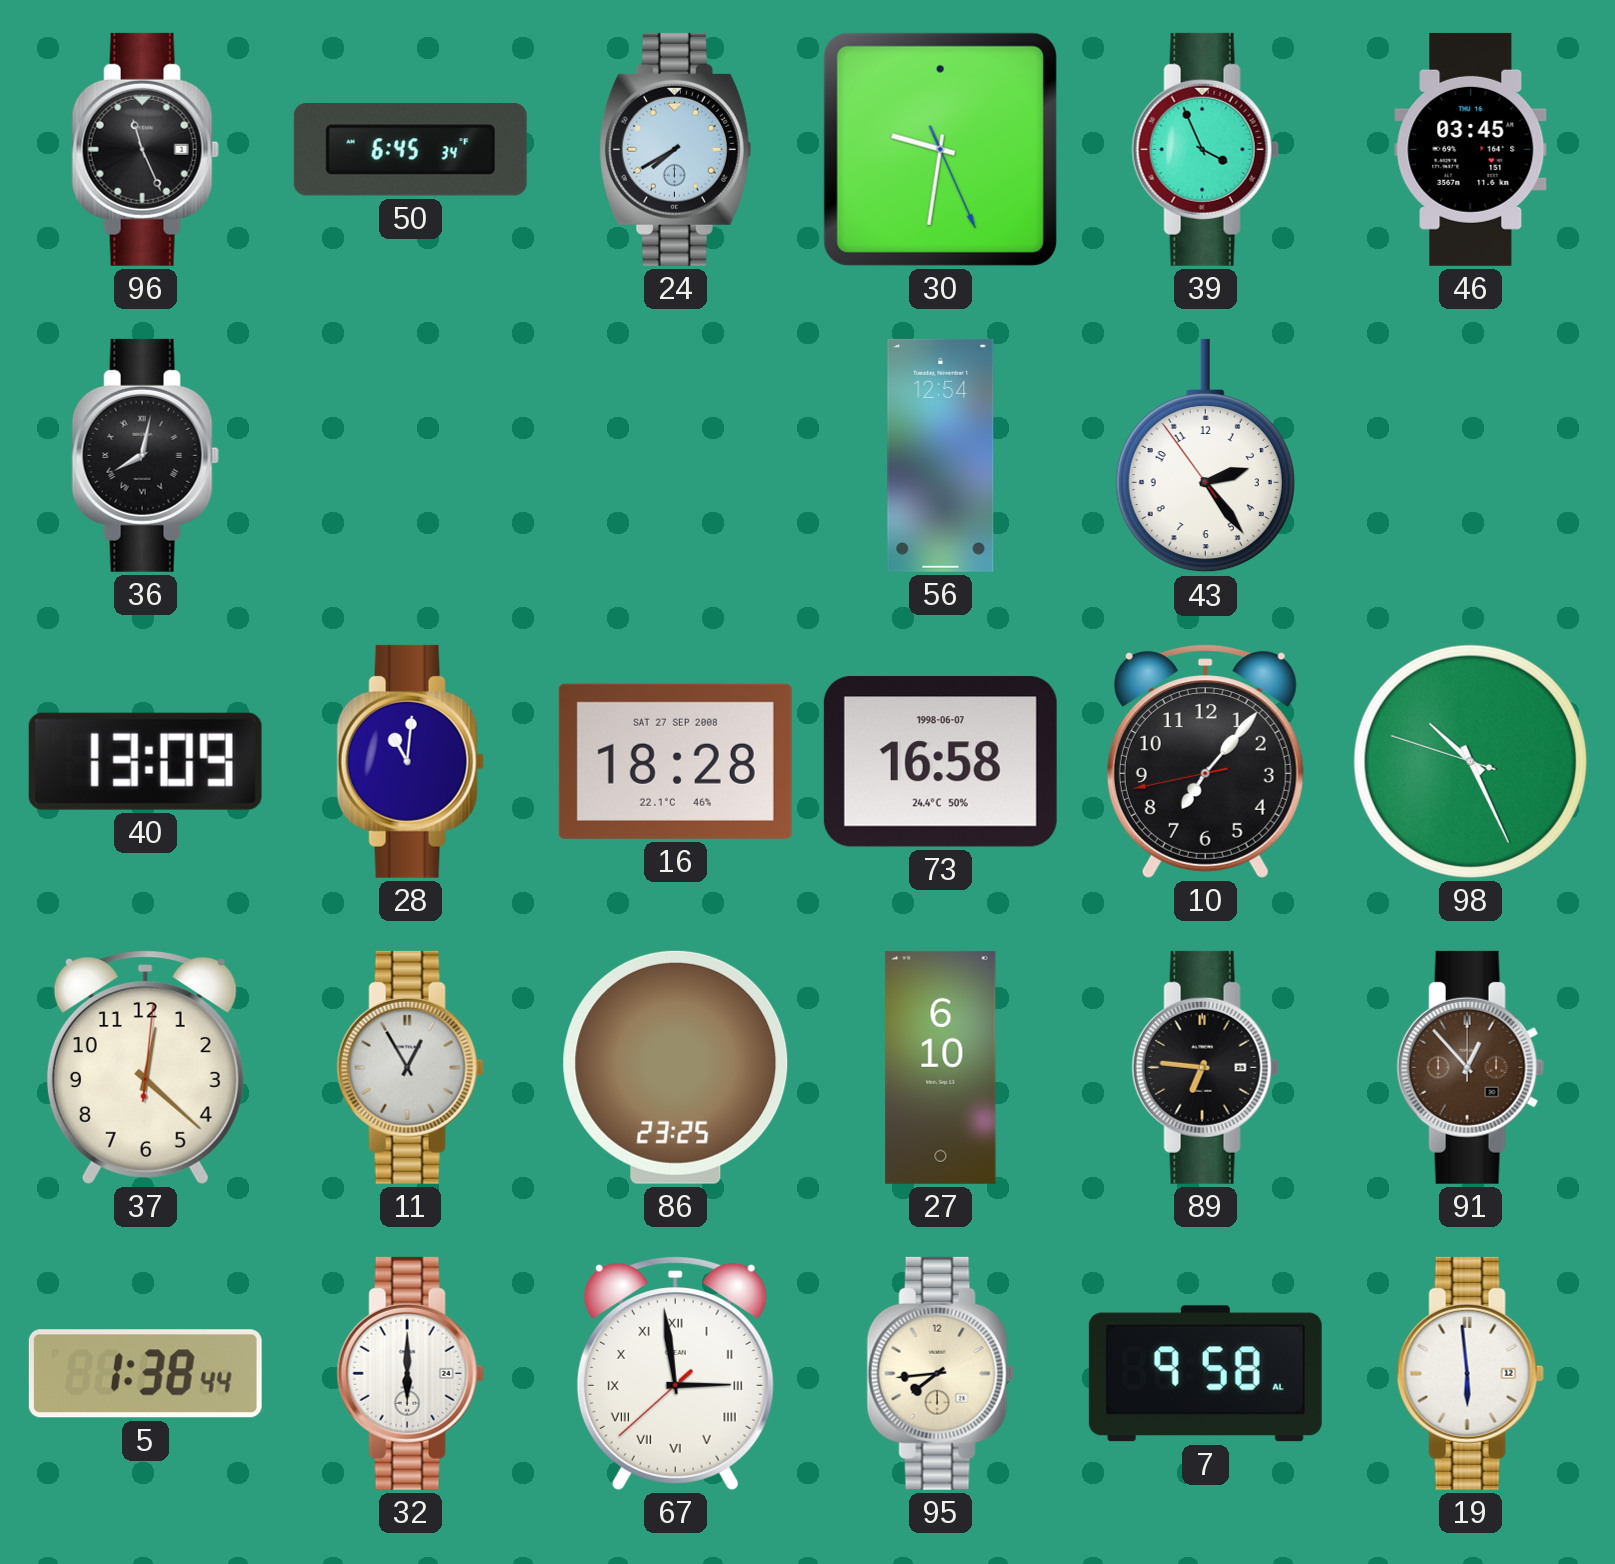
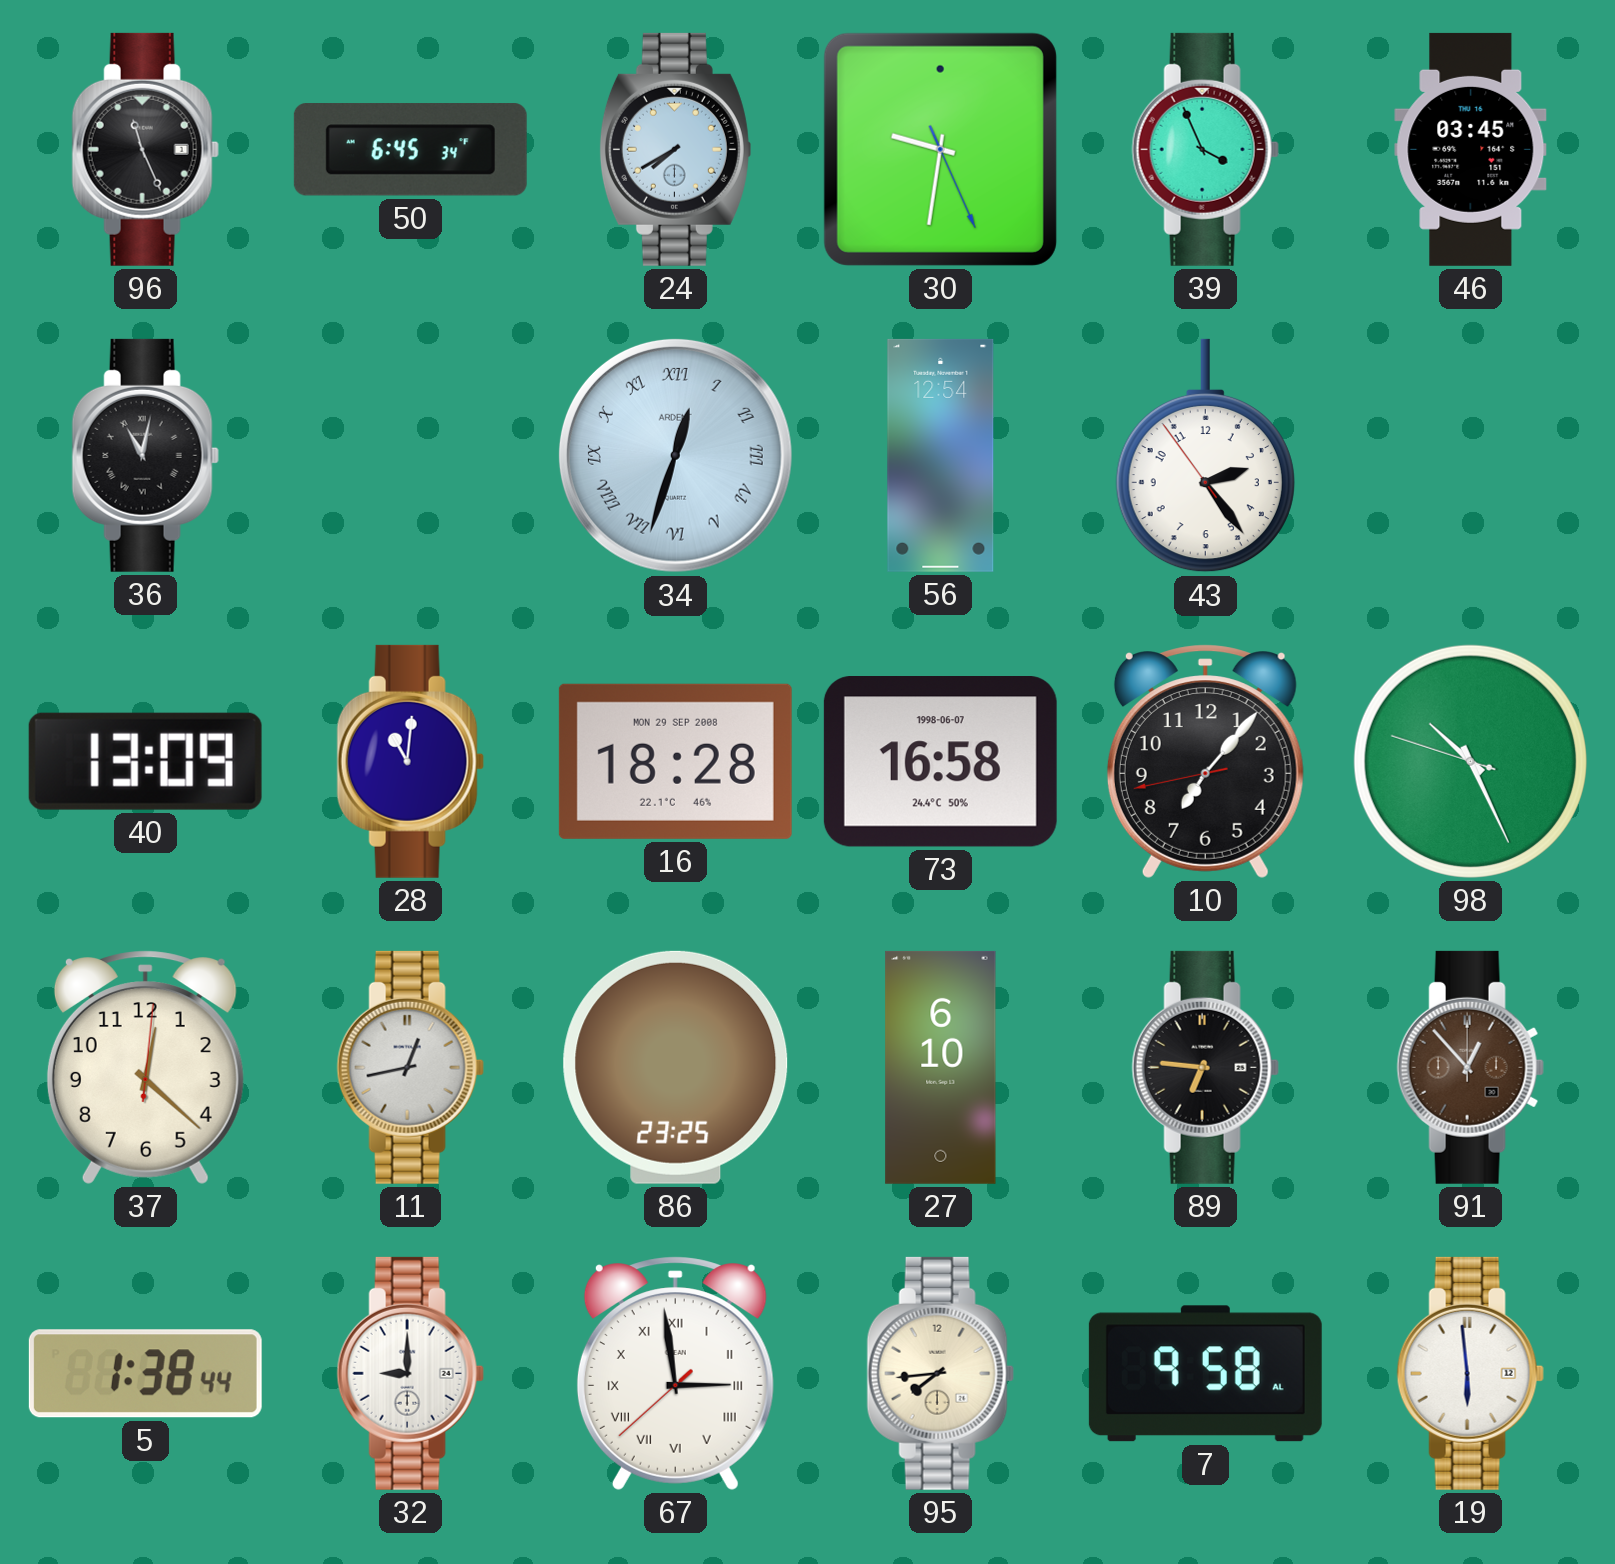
36: 8:02 -> 11:02 (145, 455)
34: none -> 12:33 (675, 455)
16 date: SAT 27 SEP 2008 -> MON 29 SEP 2008 (675, 761)
11: 12:55 -> 12:43 (410, 1067)
32: 6:00 -> 9:00 (410, 1373)
